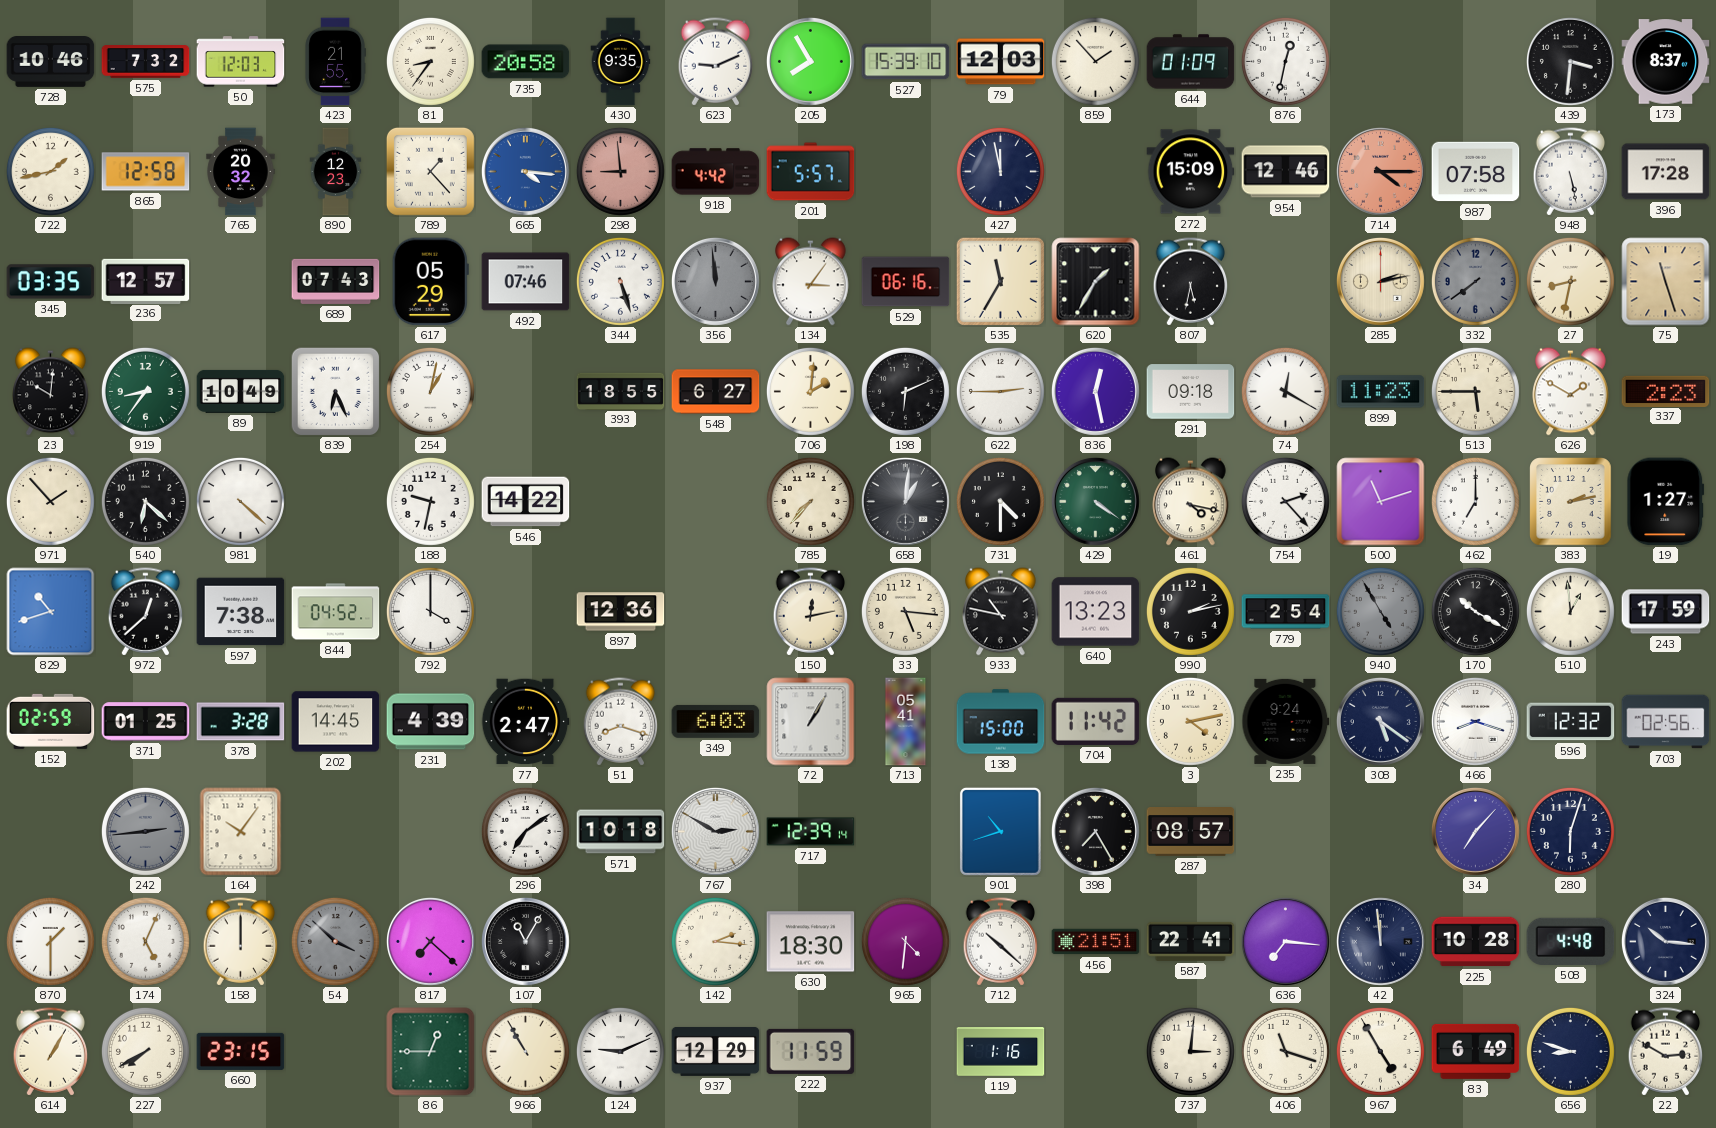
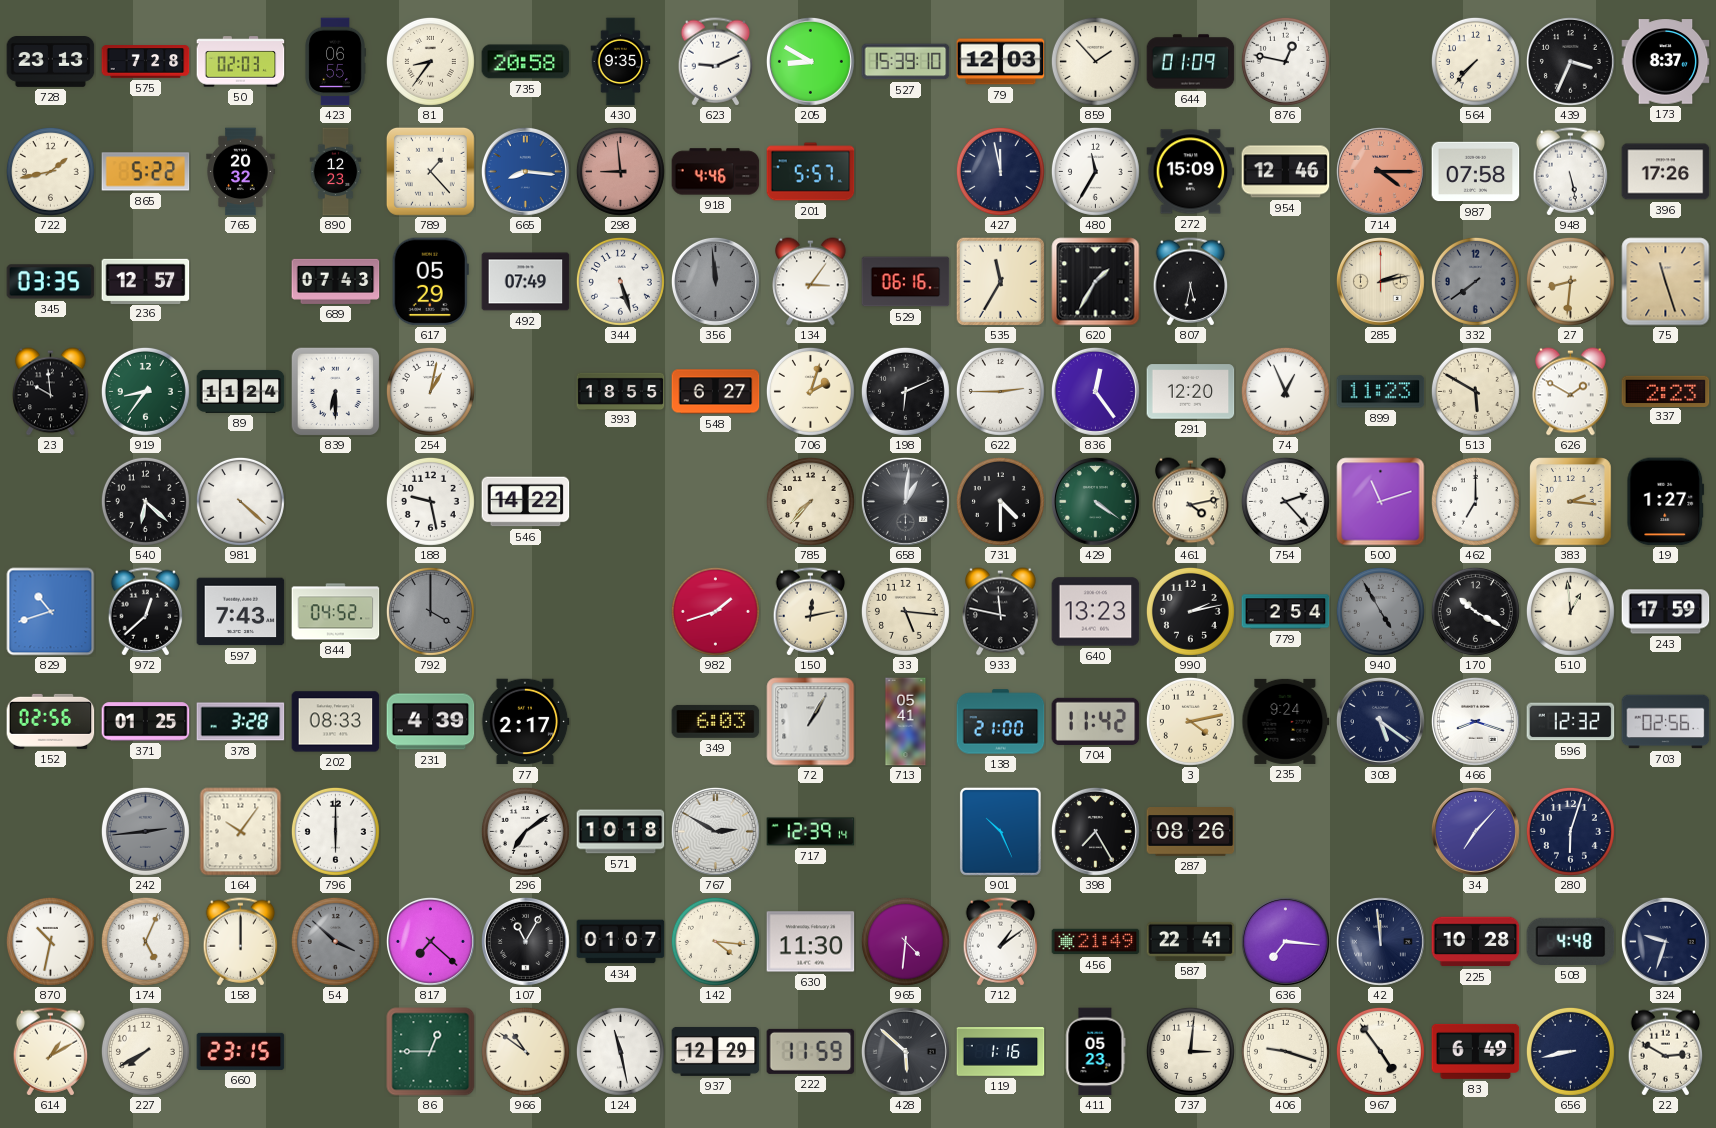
728: 10:46 -> 23:13 (51, 62)
575: 7:32 -> 7:28 (146, 62)
50: 12:03 -> 02:03 (241, 62)
423: 21:55 -> 06:55 (335, 62)
205: 7:55 -> 8:50 (810, 61)
876: 12:32 -> 12:47 (1285, 61)
564: none -> 7:37 (1475, 61)
439: 3:31 -> 3:34 (1570, 61)
865: 12:58 -> 5:22 (146, 172)
665: 4:16 -> 8:16 (525, 171)
918: 4:42 -> 4:46 (716, 172)
480: none -> 11:35 (1095, 171)
396: 17:28 -> 17:26 (1666, 172)
492: 07:46 -> 07:49 (526, 282)
27: 8:32 -> 8:31 (1570, 281)
23: 10:01 -> 9:59 (51, 392)
89: 10:49 -> 11:24 (241, 391)
839: 6:26 -> 6:30 (335, 391)
706: 2:01 -> 2:03 (810, 391)
836: 12:28 -> 12:24 (1095, 391)
291: 09:18 -> 12:20 (1191, 392)
74: 12:20 -> 12:56 (1285, 391)
513: 5:45 -> 5:50 (1475, 391)
971: 1:53 -> none (50, 501)
188: 9:32 -> 9:28 (430, 501)
461: 4:17 -> 4:13 (1191, 502)
383: 2:13 -> 2:16 (1571, 502)
597: 7:38 -> 7:43 (241, 612)
792 dial: white -> grey (430, 611)
897: 12:36 -> none (621, 612)
982: none -> 1:42 (715, 611)
933: 10:47 -> 11:47 (1001, 612)
152: 02:59 -> 02:56 (51, 721)
202: 14:45 -> 08:33 (336, 722)
77: 2:47 -> 2:17 (525, 722)
51: 8:18 -> none (621, 722)
138: 15:00 -> 21:00 (1001, 722)
796: none -> 6:00 (335, 831)
901: 10:42 -> 10:26 (1000, 831)
287: 08:57 -> 08:26 (1191, 832)
870: 1:30 -> 10:32 (50, 941)
434: none -> 01:07 (621, 942)
142: 2:16 -> 4:16 (715, 941)
630: 18:30 -> 11:30 (811, 942)
712: 10:22 -> 1:09 (1001, 942)
456: 21:51 -> 21:49 (1096, 942)
324: 10:16 -> 9:33 (1665, 941)
614: 1:05 -> 1:10 (51, 1052)
966: 10:55 -> 10:51 (525, 1051)
124: 9:11 -> 11:28 (620, 1051)
428: none -> 5:52 (905, 1051)
411: none -> 05:23 (1096, 1052)
406: 11:18 -> 9:18 (1285, 1051)
967: 4:55 -> 4:54 (1380, 1051)
656: 8:48 -> 8:43 (1570, 1051)
